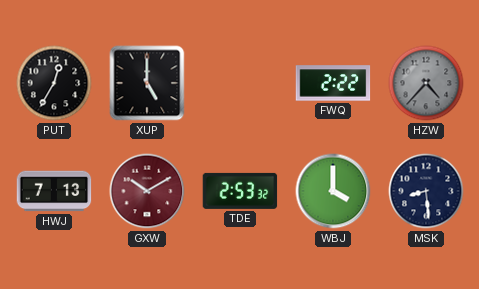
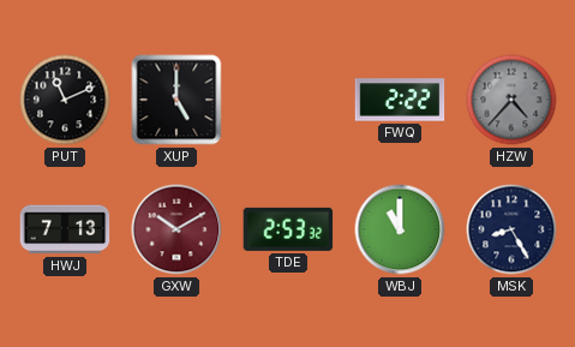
PUT: 12:35 -> 11:11 (65, 100)
WBJ: 4:00 -> 11:00 (400, 229)
MSK: 8:29 -> 8:25 (511, 229)
